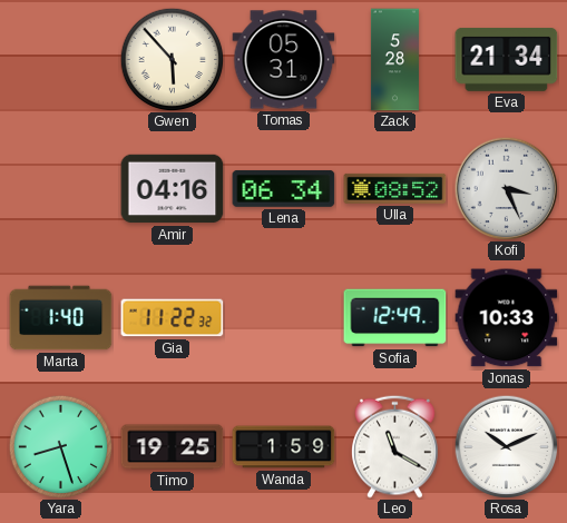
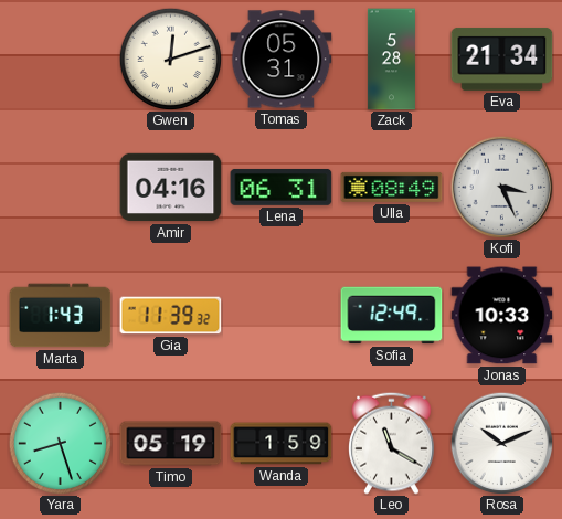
Gwen: 5:53 -> 12:12 (170, 59)
Lena: 06:34 -> 06:31 (282, 187)
Ulla: 08:52 -> 08:49 (392, 187)
Marta: 1:40 -> 1:43 (61, 316)
Gia: 11:22 -> 11:39 (171, 316)
Timo: 19:25 -> 05:19 (171, 444)
